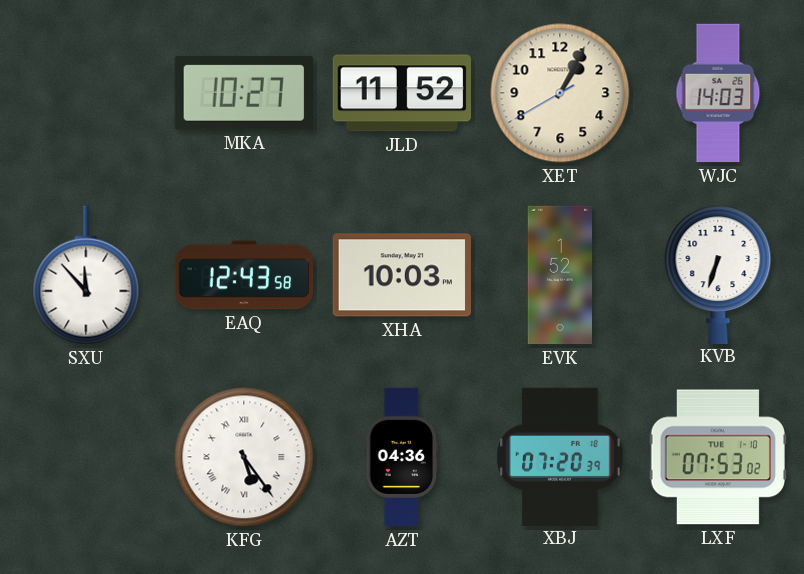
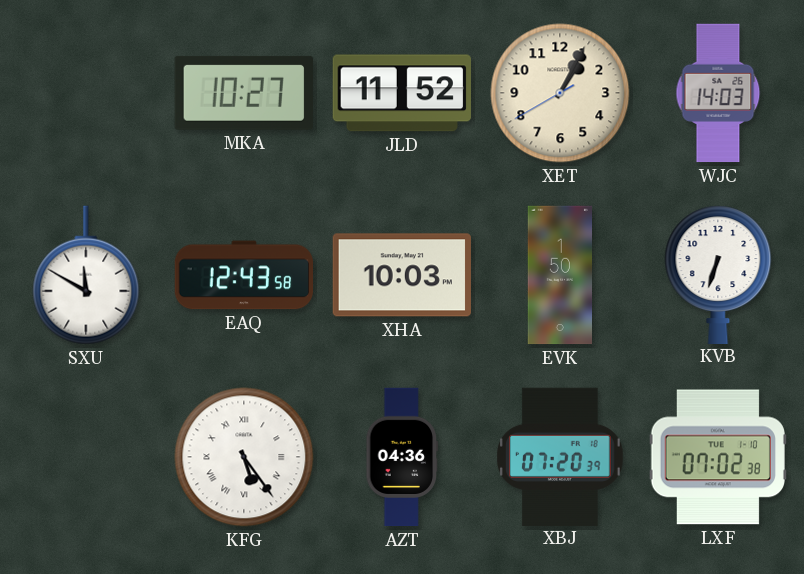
SXU: 11:53 -> 11:50 (86, 275)
EVK: 1:52 -> 1:50 (559, 275)
LXF: 07:53 -> 07:02 (717, 457)
